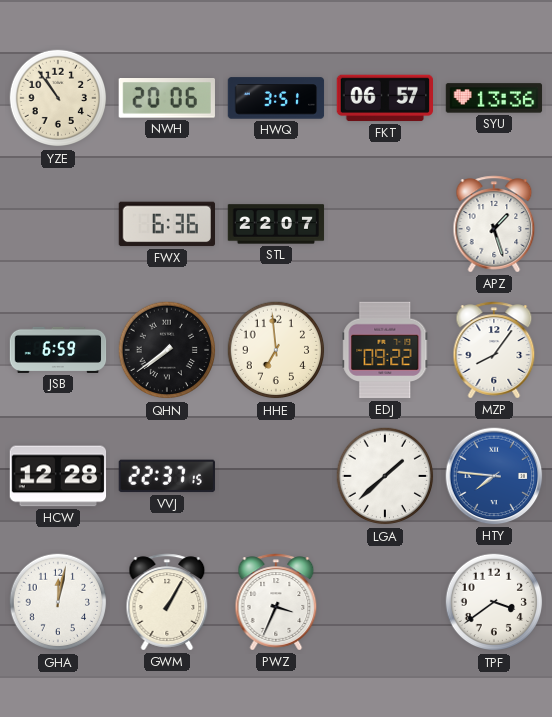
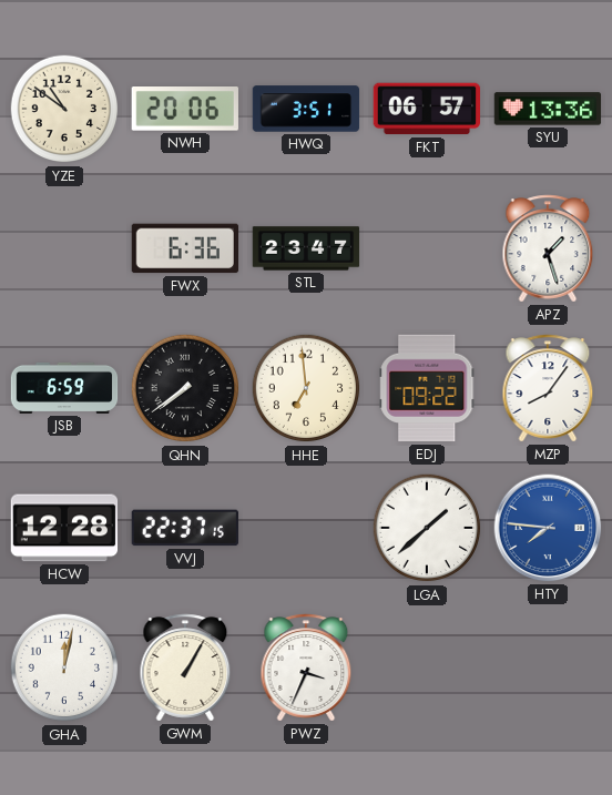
YZE: 10:54 -> 10:51 (64, 109)
STL: 22:07 -> 23:47 (306, 248)
TPF: 3:39 -> none (494, 602)
